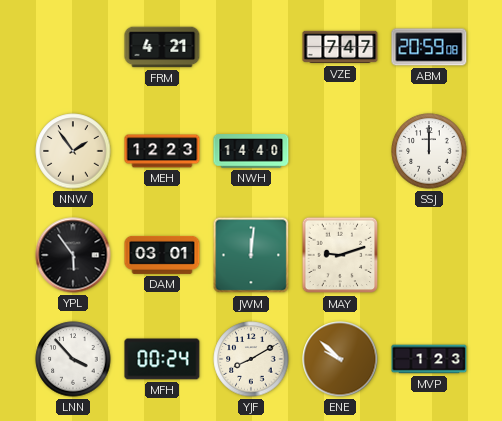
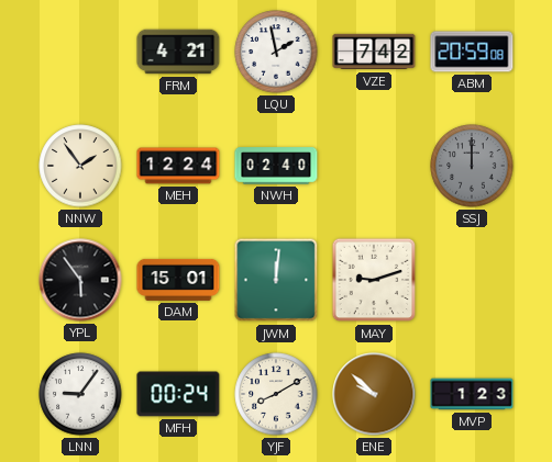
LQU: none -> 1:58 (276, 52)
VZE: 7:47 -> 7:42 (374, 52)
MEH: 12:23 -> 12:24 (178, 166)
NWH: 14:40 -> 02:40 (276, 166)
SSJ dial: white -> grey (472, 166)
DAM: 03:01 -> 15:01 (178, 280)
LNN: 3:53 -> 9:06 (80, 394)
